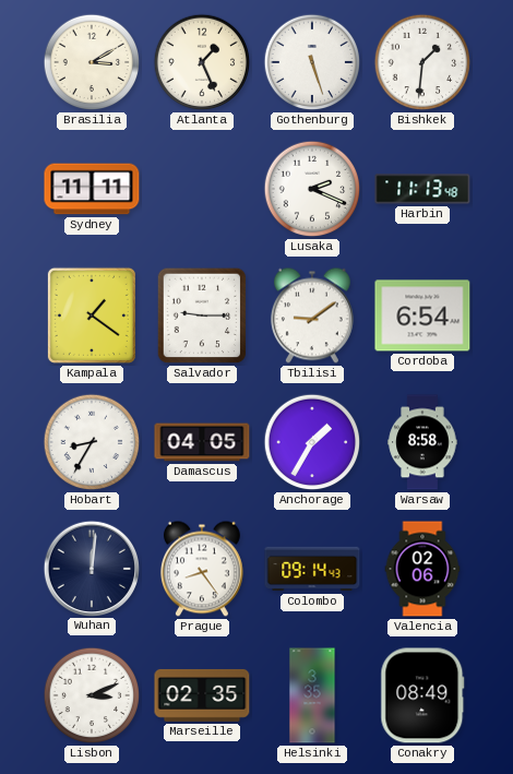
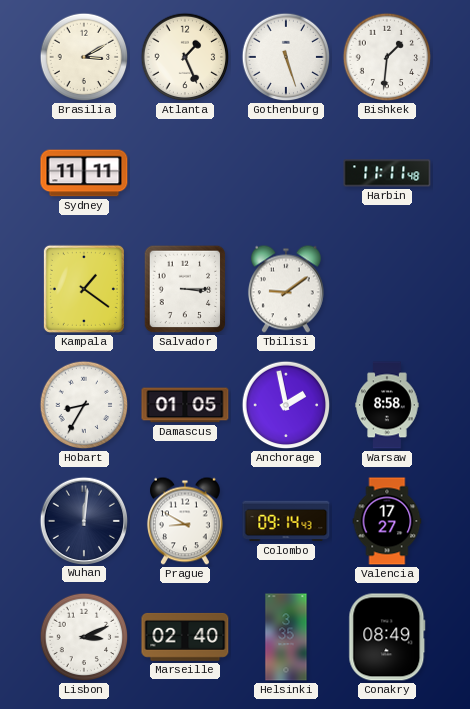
Lusaka: 2:19 -> none (312, 189)
Harbin: 11:13 -> 11:11 (387, 173)
Salvador: 9:15 -> 3:15 (185, 289)
Cordoba: 6:54 -> none (422, 315)
Damascus: 04:05 -> 01:05 (185, 405)
Anchorage: 1:35 -> 1:58 (286, 405)
Prague: 8:24 -> 8:50 (185, 521)
Valencia: 02:06 -> 17:27 (387, 521)
Marseille: 02:35 -> 02:40 (185, 637)
